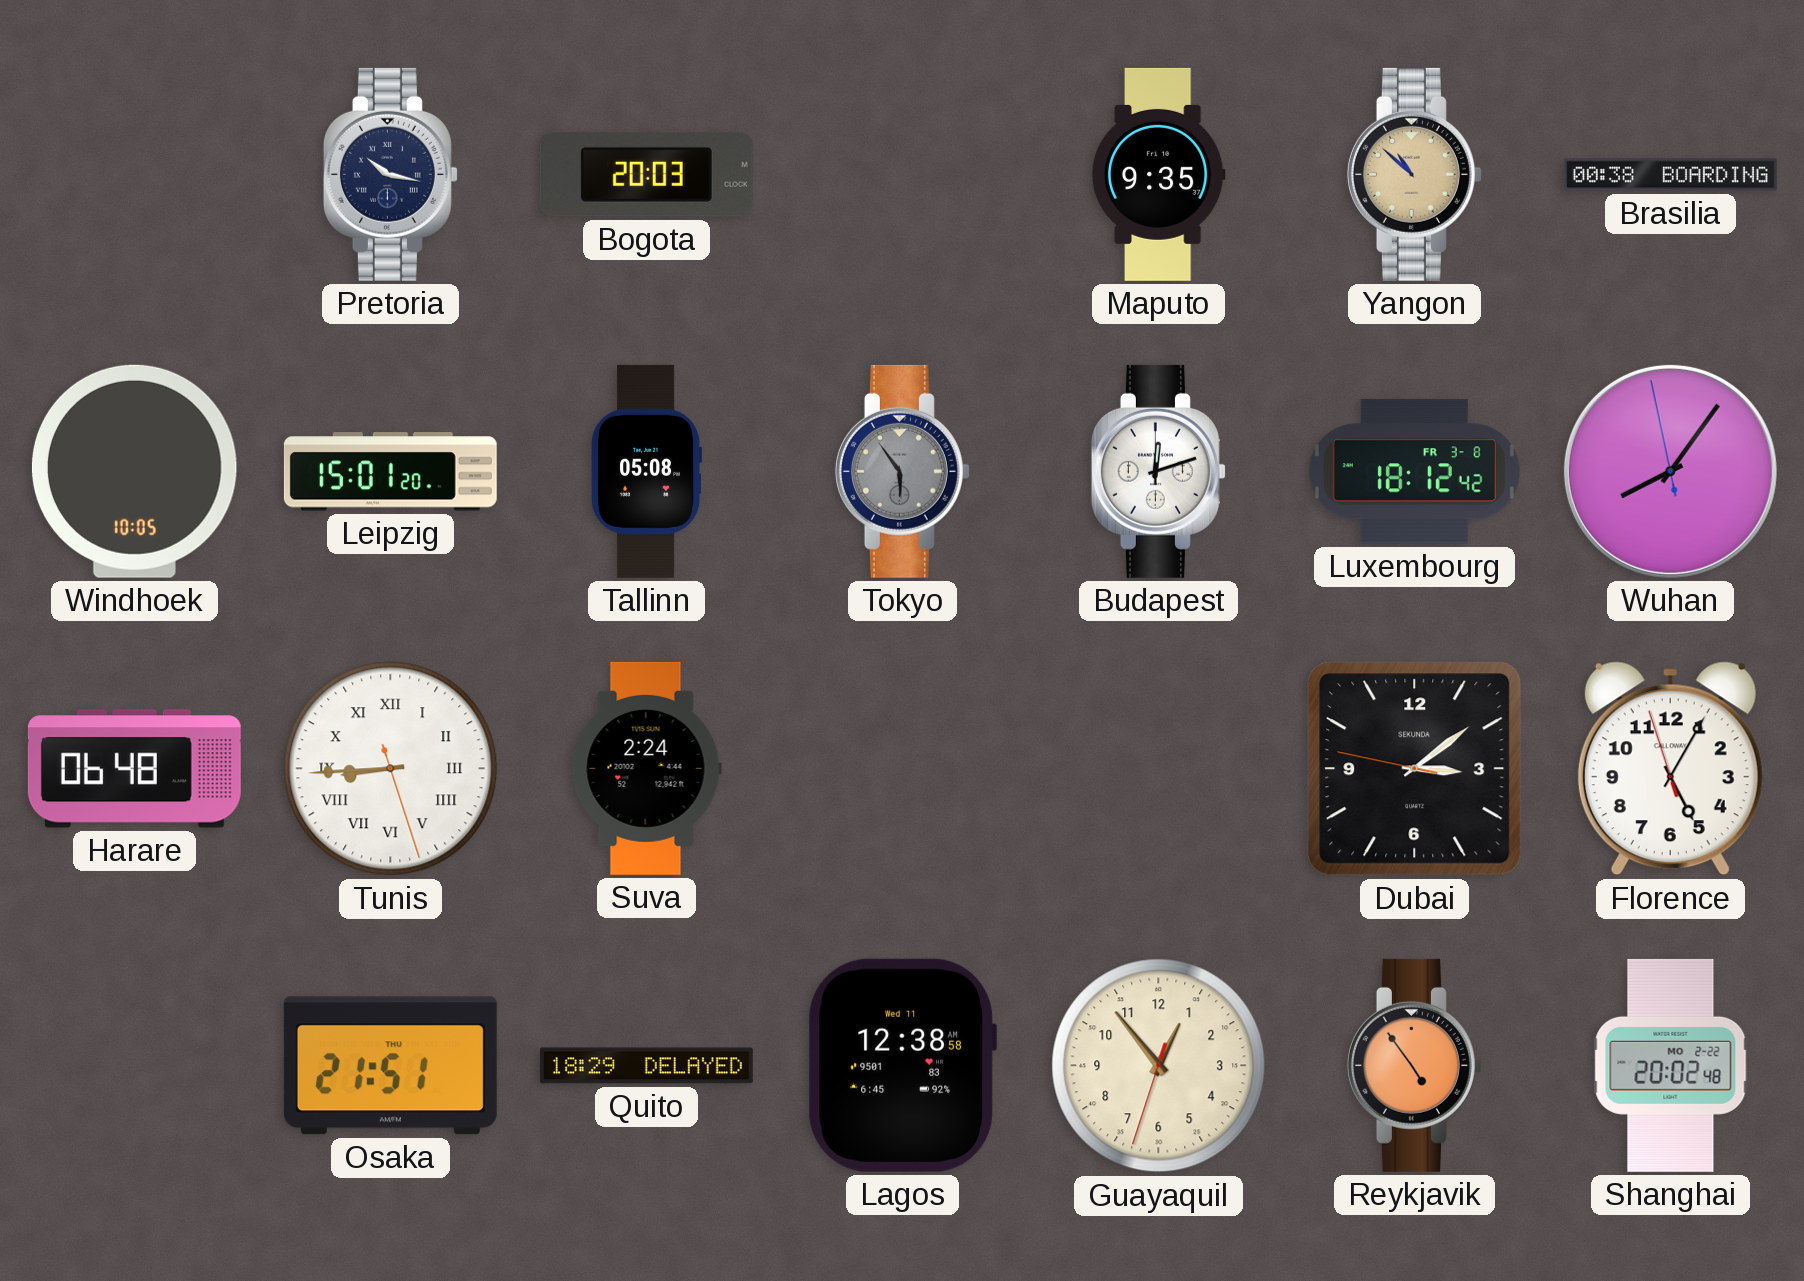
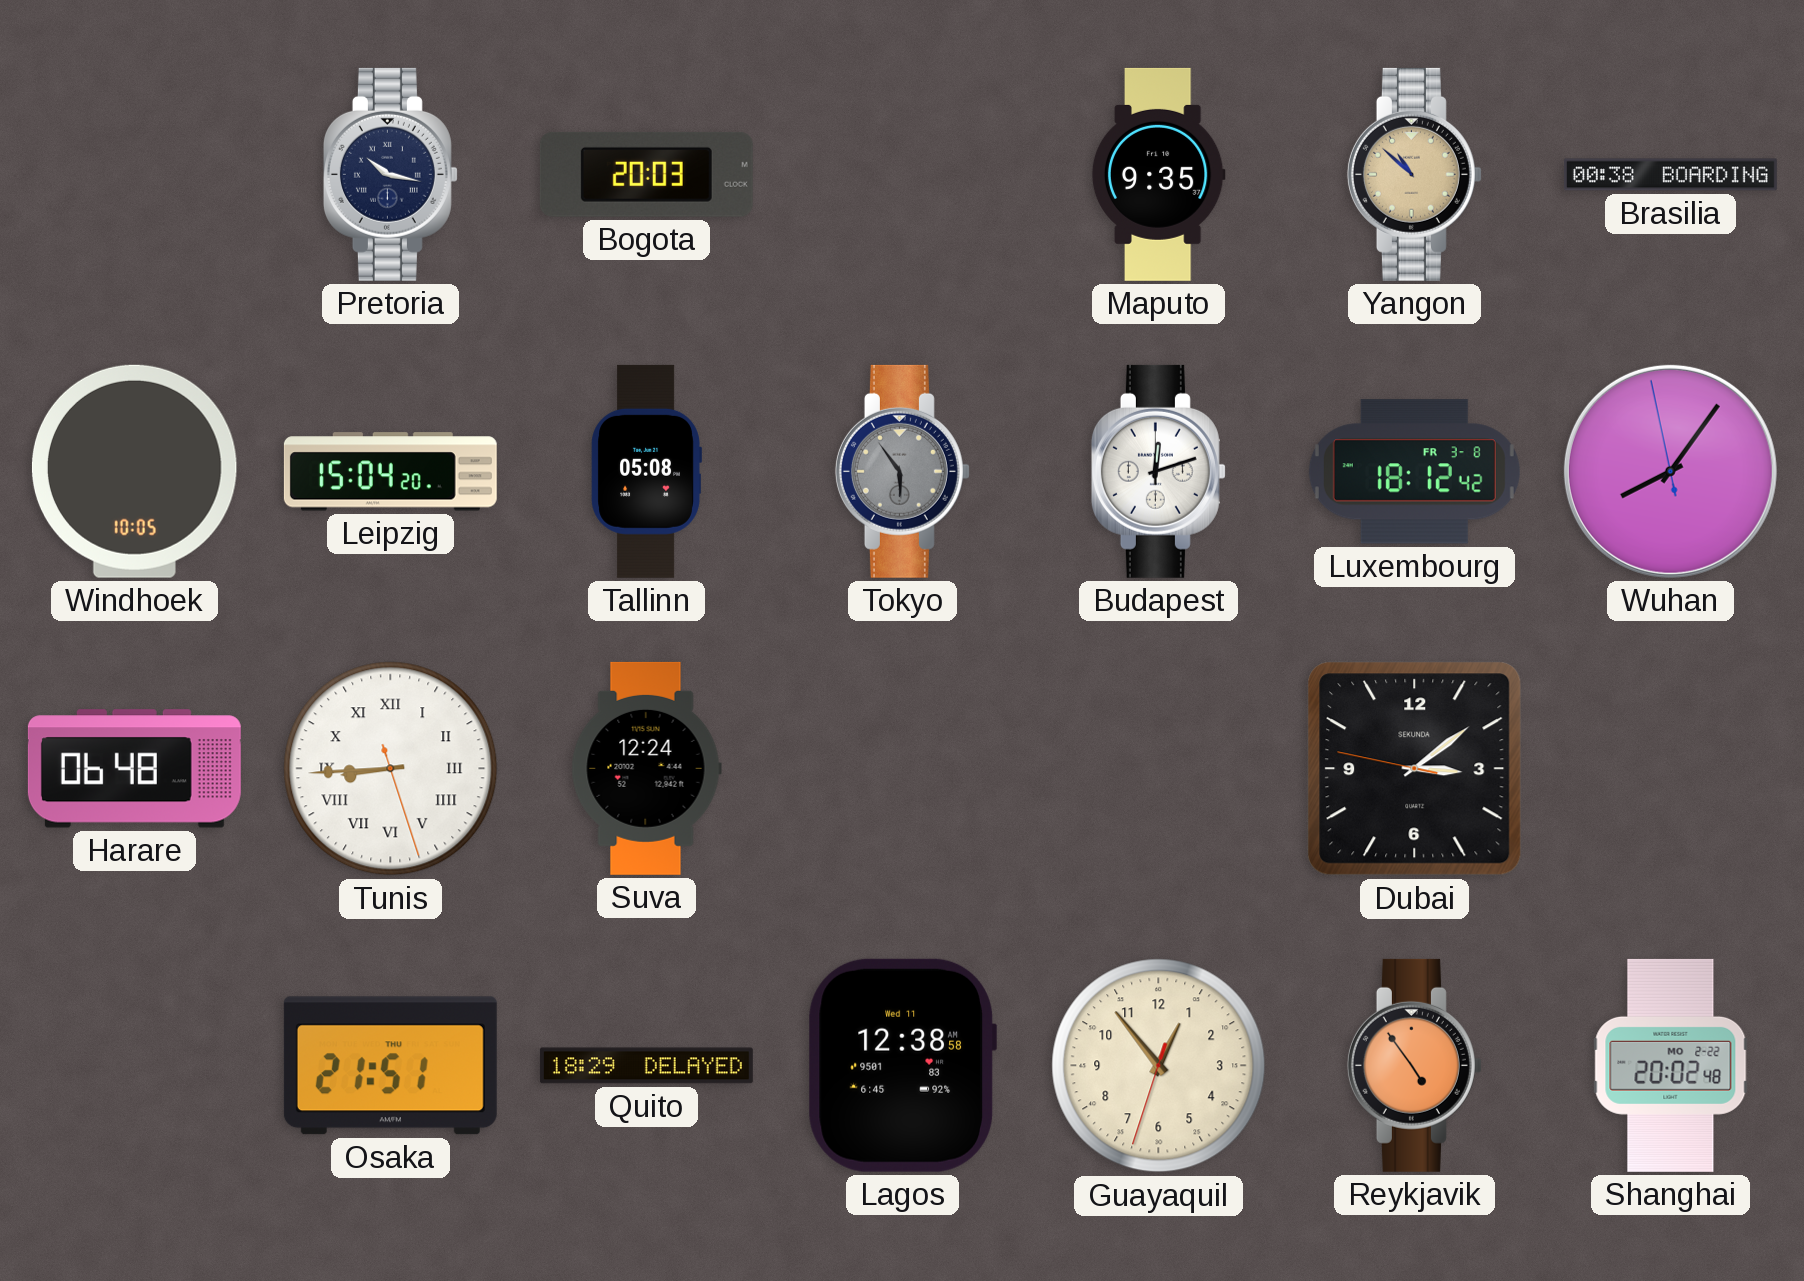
Leipzig: 15:01 -> 15:04 (390, 472)
Suva: 2:24 -> 12:24 (646, 768)
Florence: 5:04 -> none (1670, 769)
